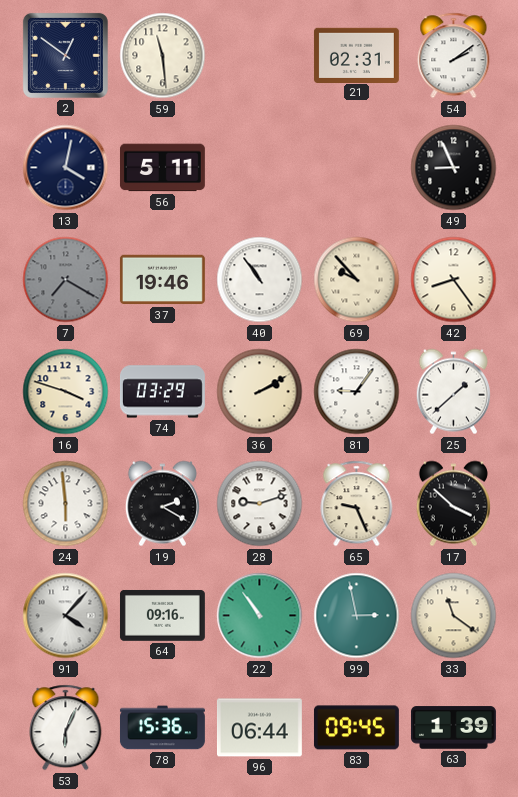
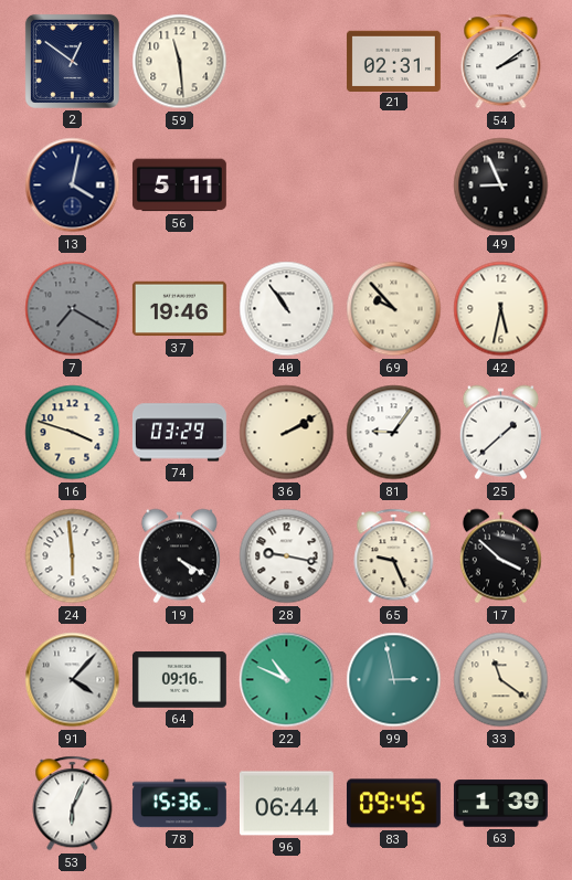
42: 8:24 -> 5:32 (501, 309)
19: 2:20 -> 4:20 (179, 556)
28: 9:12 -> 9:17 (287, 556)
22: 10:54 -> 10:49 (287, 680)
